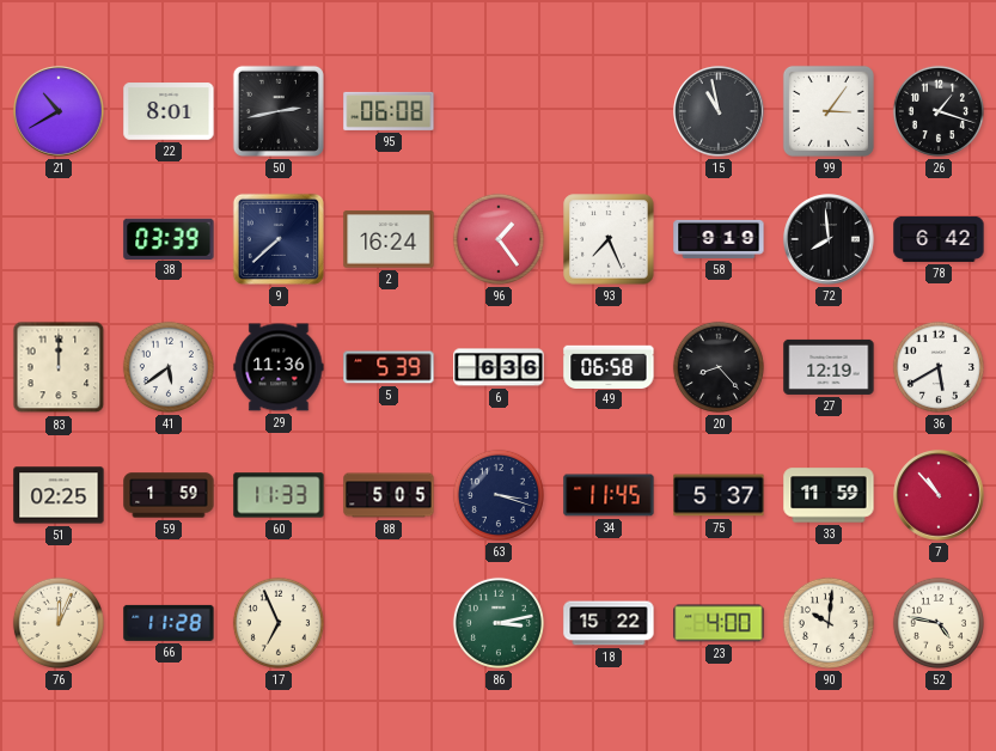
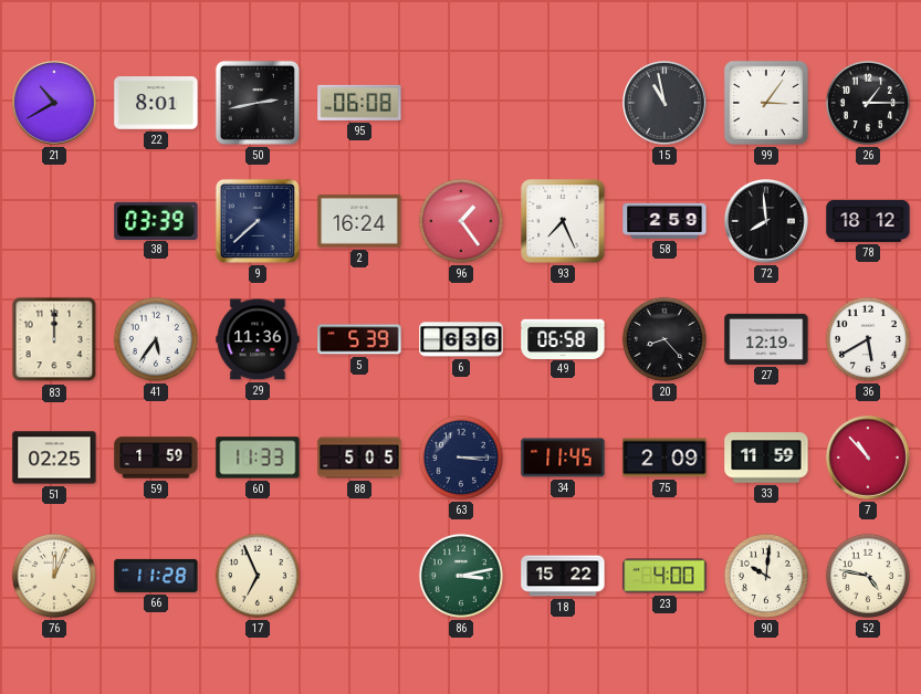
26: 1:18 -> 1:15 (868, 103)
58: 9:19 -> 2:59 (664, 221)
78: 6:42 -> 18:12 (868, 221)
41: 5:39 -> 5:36 (156, 339)
63: 3:18 -> 3:15 (461, 458)
75: 5:37 -> 2:09 (664, 458)
